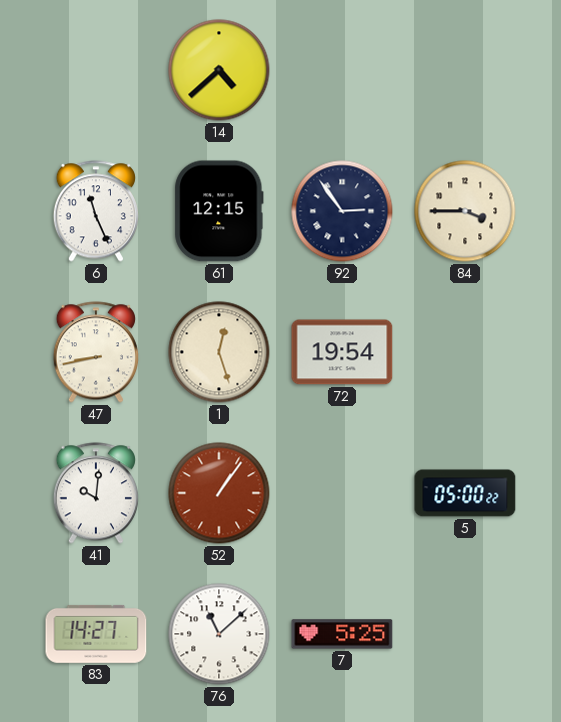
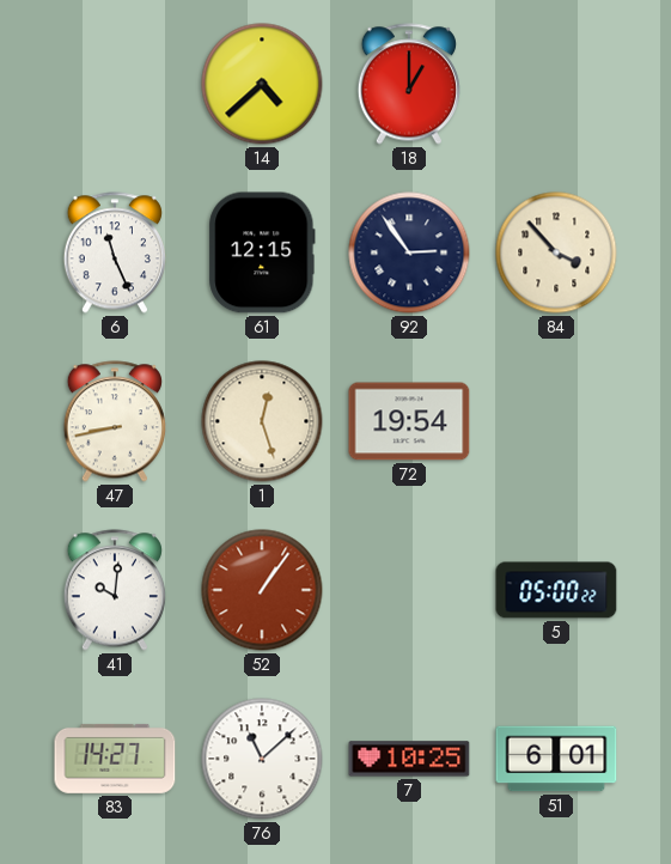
18: none -> 1:00 (408, 84)
84: 3:45 -> 3:53 (556, 252)
7: 5:25 -> 10:25 (409, 759)
51: none -> 6:01 (556, 759)
